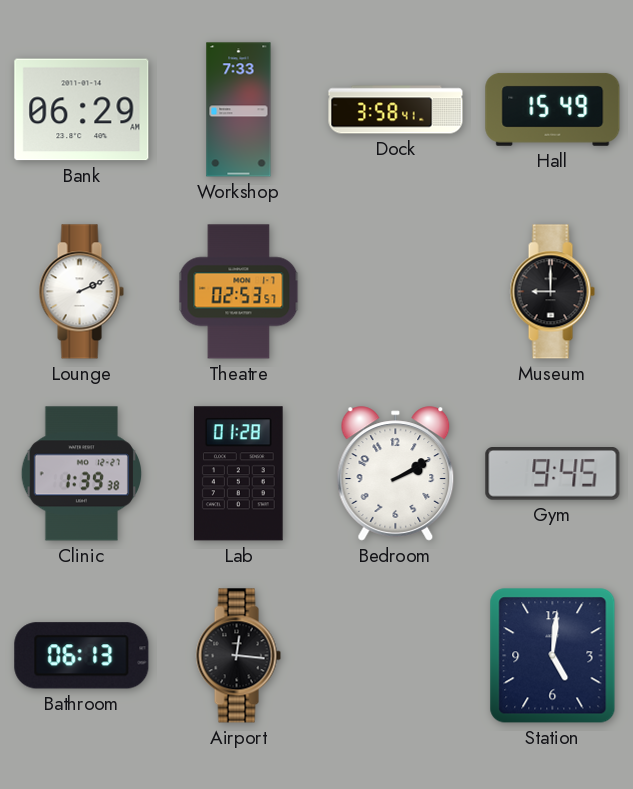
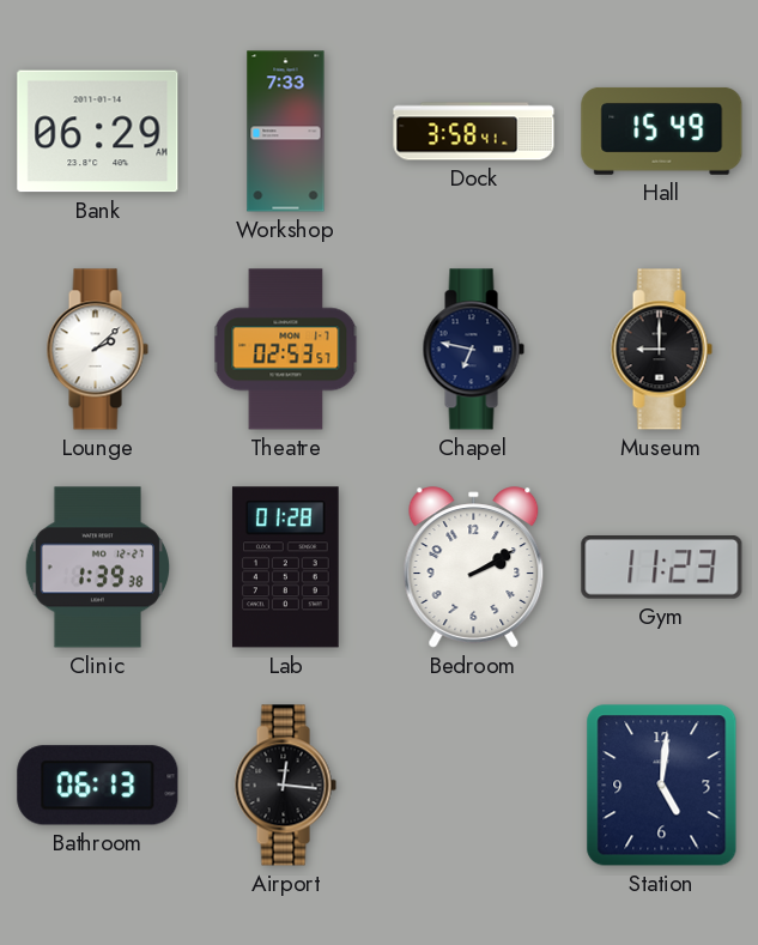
Lounge: 2:11 -> 2:08 (97, 350)
Chapel: none -> 6:47 (473, 350)
Gym: 9:45 -> 11:23 (662, 568)
